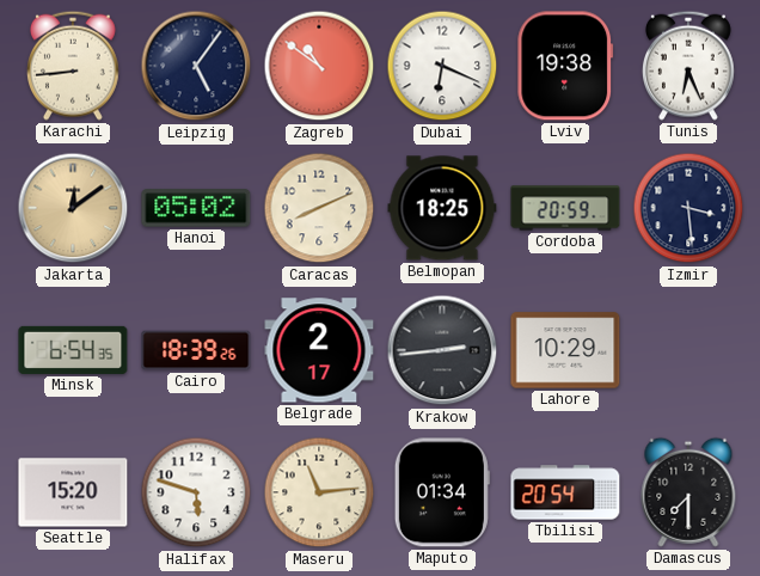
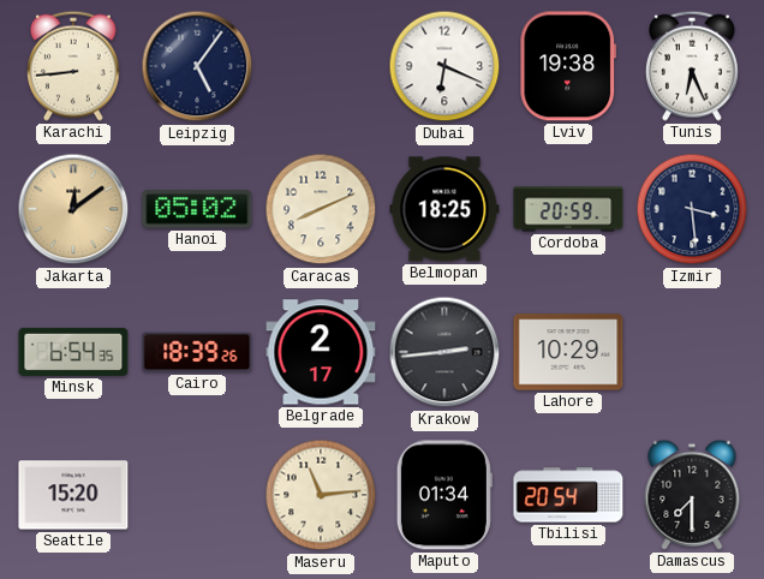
Zagreb: 10:51 -> none (319, 66)
Halifax: 5:48 -> none (196, 492)
